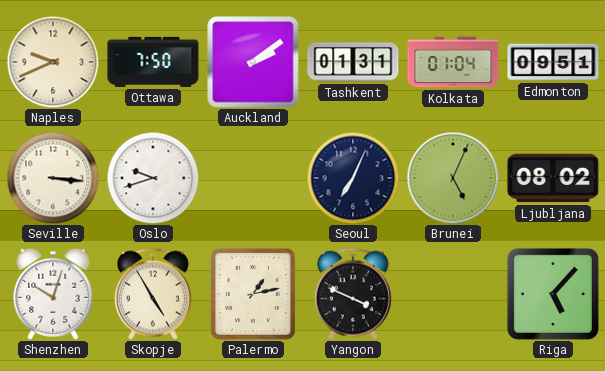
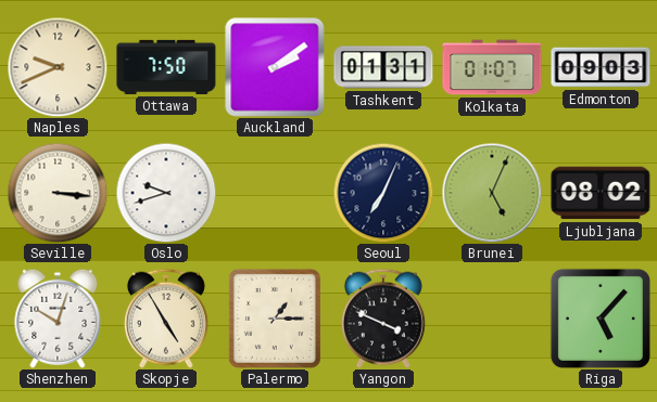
Kolkata: 01:04 -> 01:07 (492, 67)
Edmonton: 09:51 -> 09:03 (601, 67)
Palermo: 1:13 -> 1:15 (275, 319)
